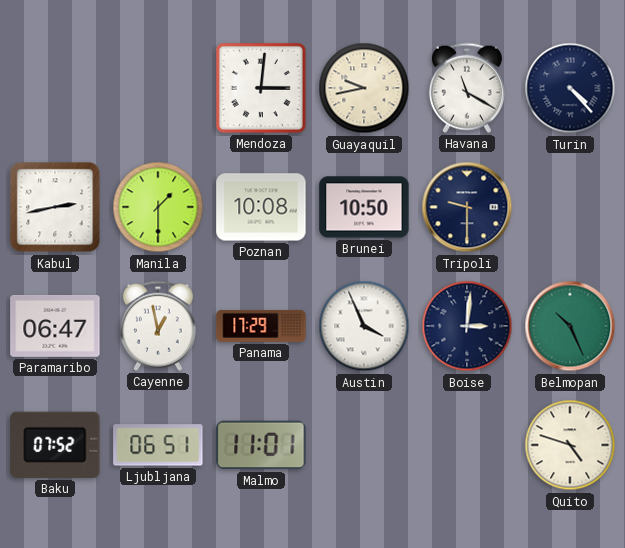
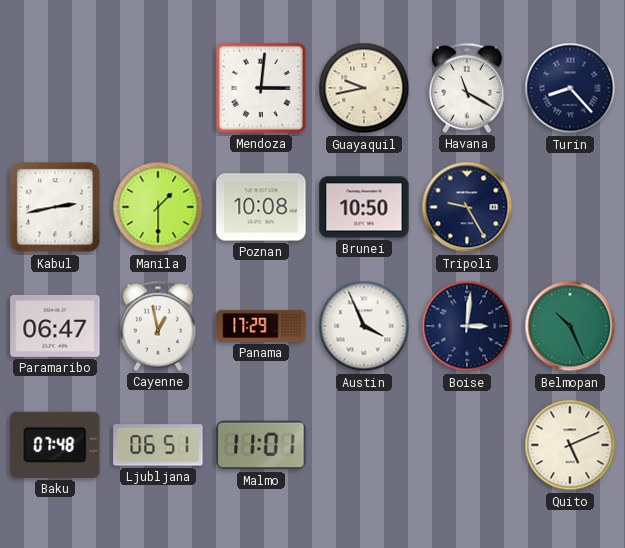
Turin: 4:23 -> 8:23 (570, 88)
Tripoli: 9:30 -> 9:25 (467, 207)
Baku: 07:52 -> 07:48 (55, 445)
Quito: 4:48 -> 5:11 (570, 445)
